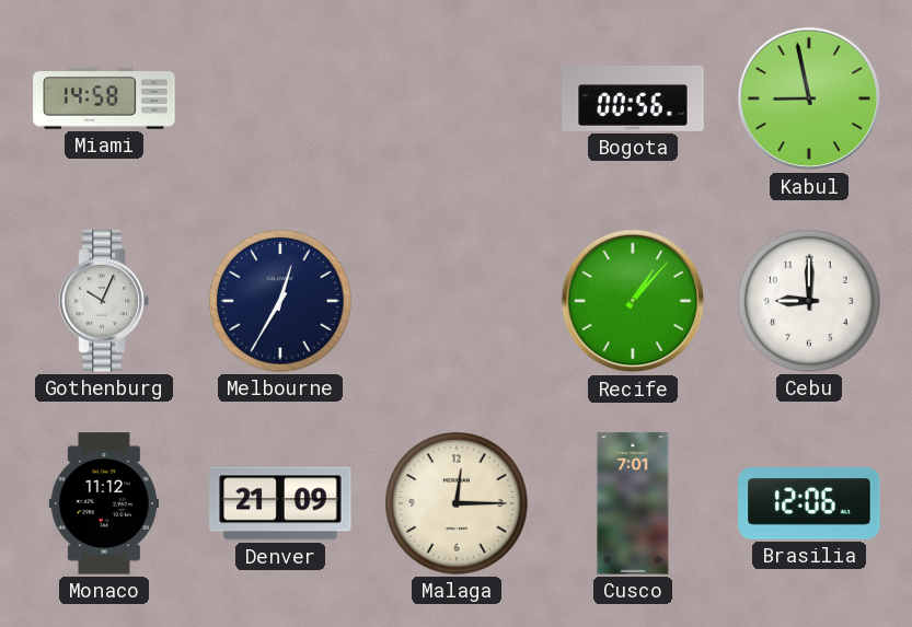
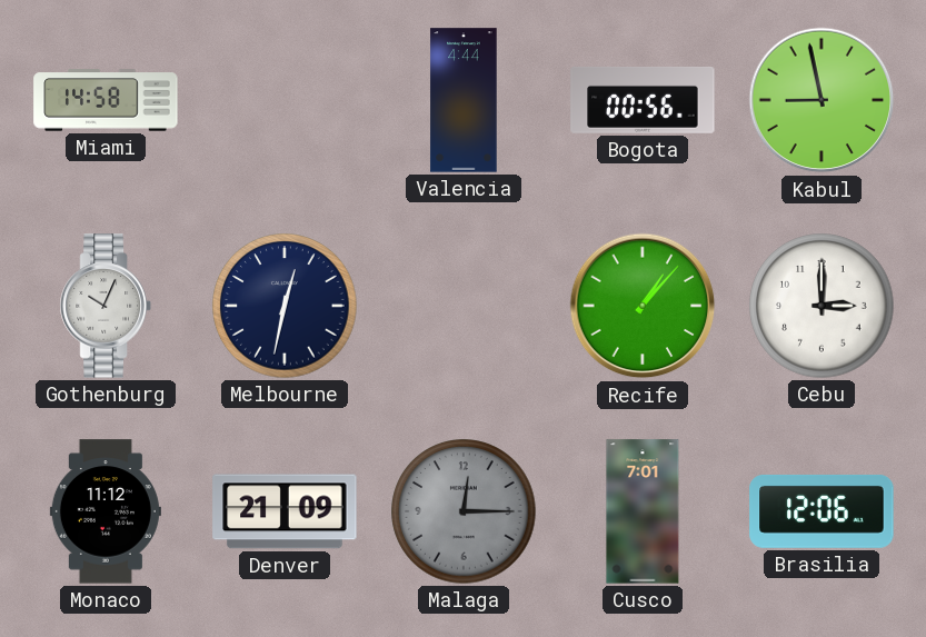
Valencia: none -> 4:44 (464, 100)
Melbourne: 12:35 -> 12:32 (285, 306)
Cebu: 9:00 -> 3:00 (822, 306)
Malaga dial: cream -> grey (464, 511)
